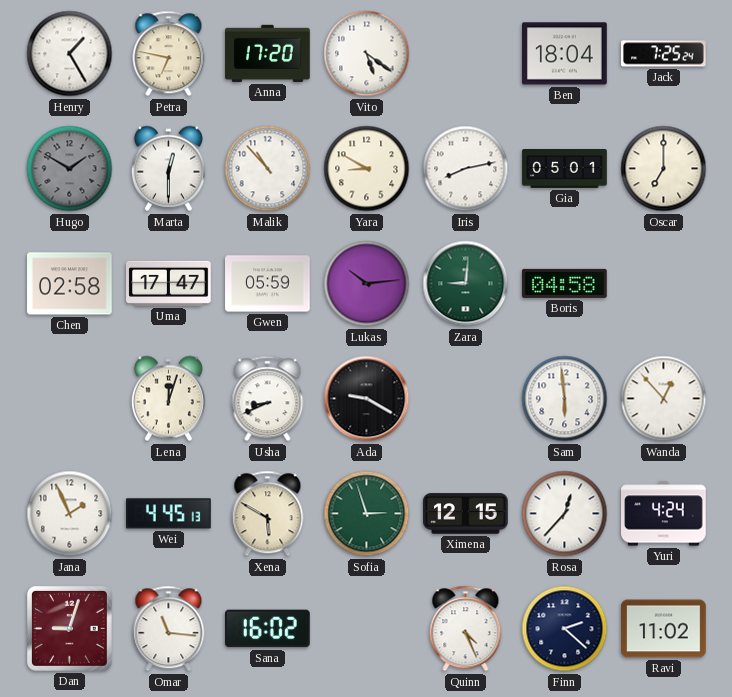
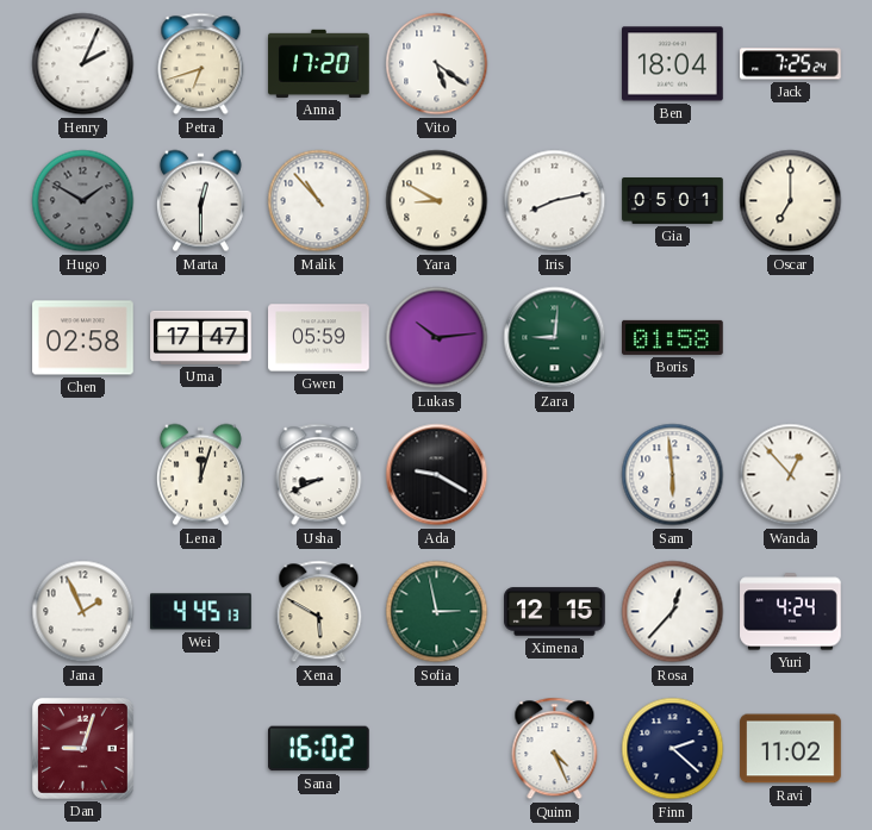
Henry: 1:25 -> 2:04 (83, 64)
Petra: 6:47 -> 6:42 (201, 64)
Boris: 04:58 -> 01:58 (673, 337)
Sofia: 2:57 -> 2:58 (437, 612)
Omar: 11:16 -> none (169, 629)
